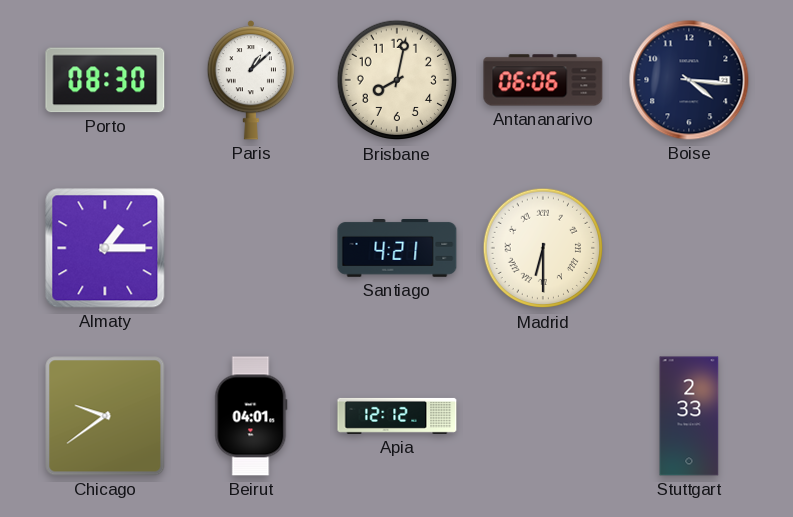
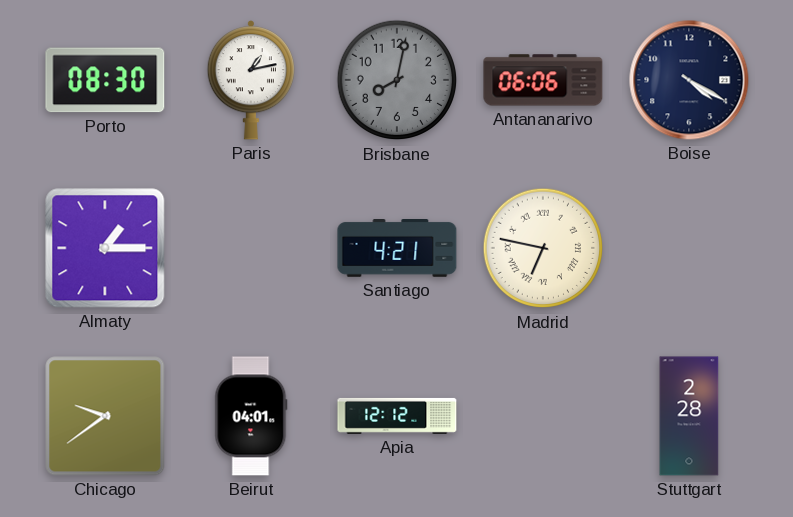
Paris: 1:08 -> 1:13 (250, 80)
Brisbane dial: cream -> grey (397, 80)
Boise: 4:16 -> 4:20 (689, 80)
Madrid: 6:30 -> 6:47 (543, 248)
Stuttgart: 2:33 -> 2:28 (689, 416)
